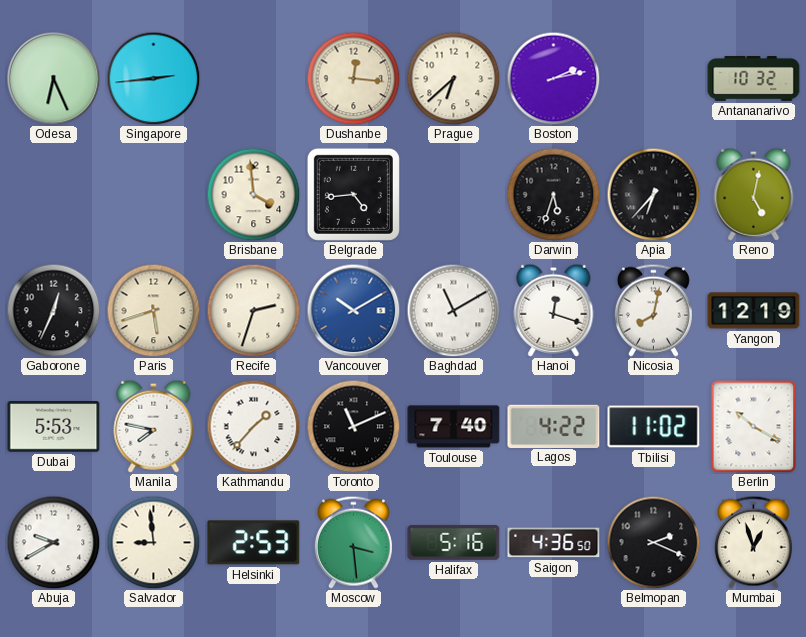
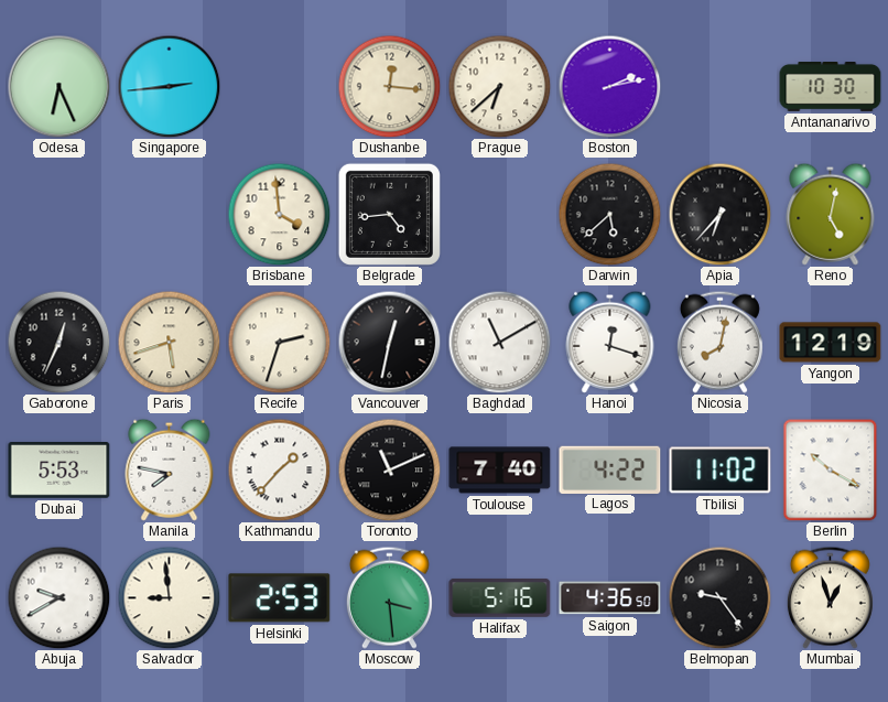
Antananarivo: 10:32 -> 10:30 (831, 87)
Darwin: 5:33 -> 5:38 (609, 214)
Vancouver: 10:10 -> 12:32 (389, 342)
Vancouver dial: blue -> black (389, 342)
Belmopan: 2:19 -> 9:24 (719, 597)
